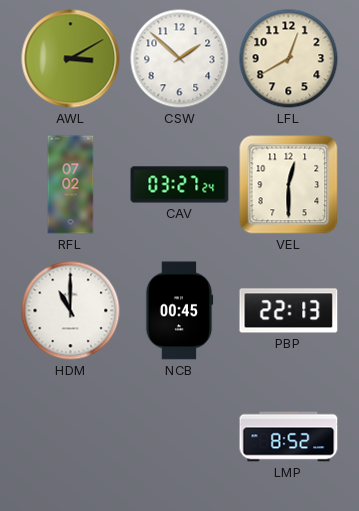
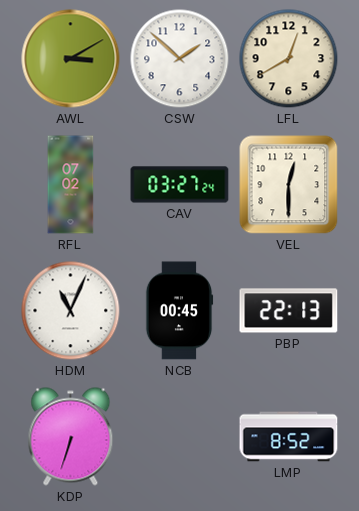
HDM: 11:00 -> 11:04 (71, 311)
KDP: none -> 6:33 (71, 437)
